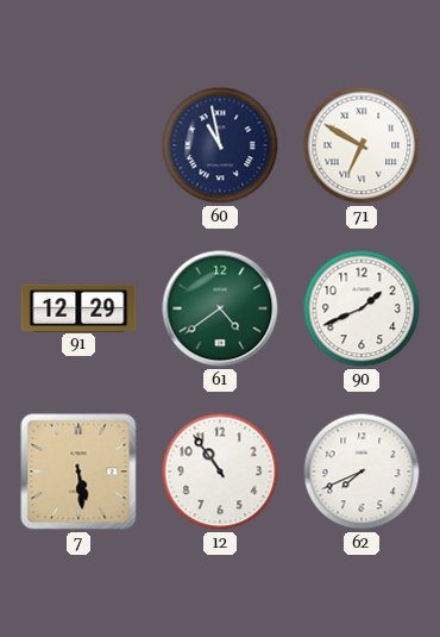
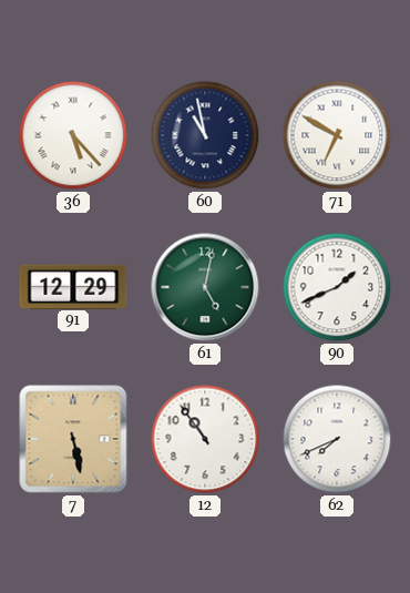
36: none -> 5:23 (73, 135)
61: 4:39 -> 5:02 (205, 287)
7: 5:29 -> 5:28 (73, 439)
